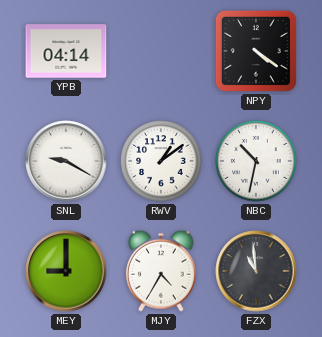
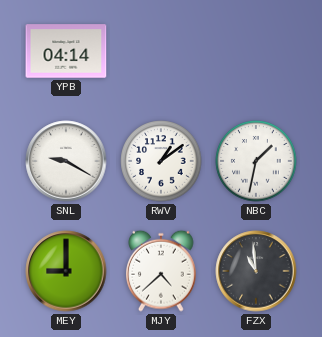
NPY: 4:21 -> none (256, 51)
NBC: 10:32 -> 1:32 (256, 161)
MJY: 4:35 -> 4:38 (162, 271)
